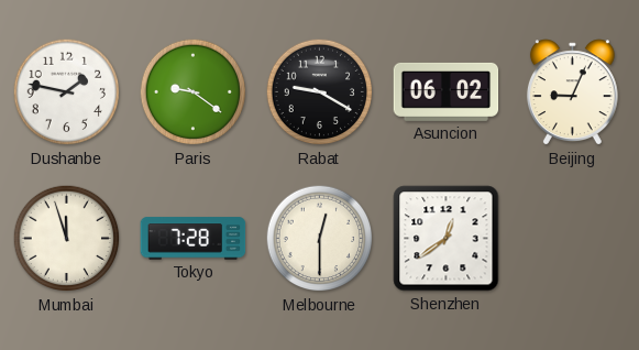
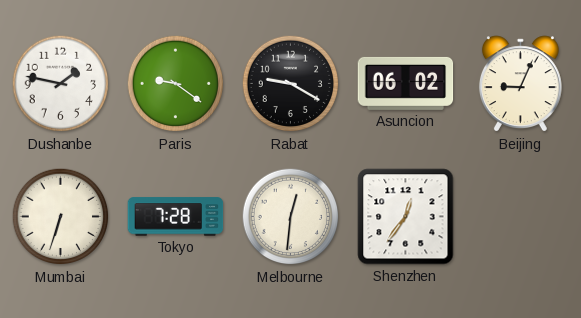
Mumbai: 11:57 -> 6:33 (61, 217)
Melbourne: 12:30 -> 12:31 (291, 217)
Shenzhen: 12:39 -> 12:36 (406, 217)
